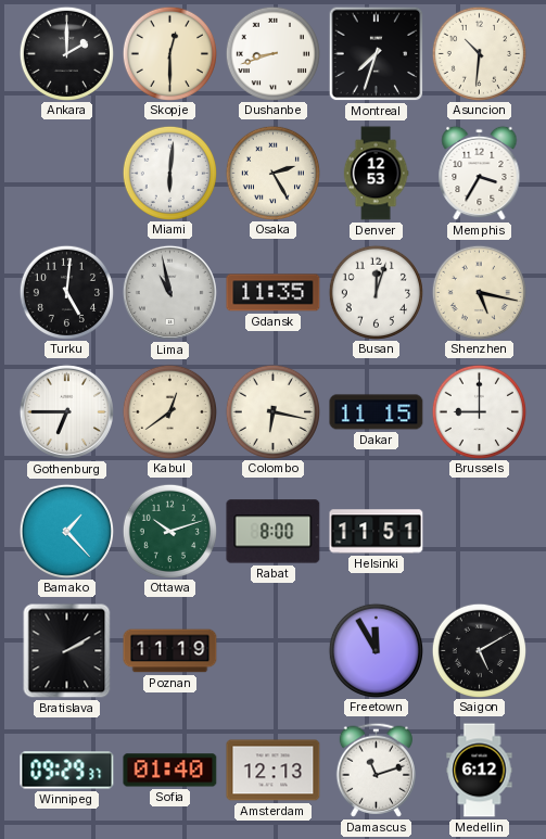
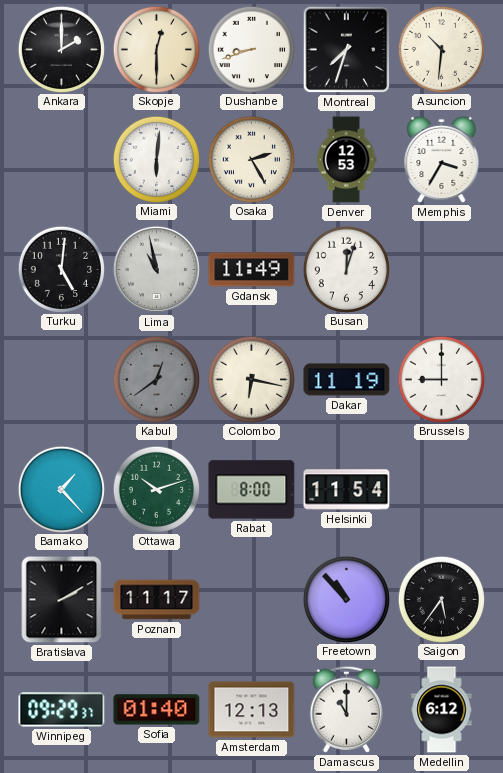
Gdansk: 11:35 -> 11:49 (252, 270)
Shenzhen: 5:17 -> none (479, 292)
Gothenburg: 6:45 -> none (66, 411)
Kabul dial: cream -> grey (156, 379)
Dakar: 11:15 -> 11:19 (347, 380)
Helsinki: 11:51 -> 11:54 (347, 490)
Poznan: 11:19 -> 11:17 (157, 600)
Freetown: 11:55 -> 10:53 (346, 599)
Saigon: 5:10 -> 5:36 (441, 599)
Damascus: 11:12 -> 11:00 (346, 709)
